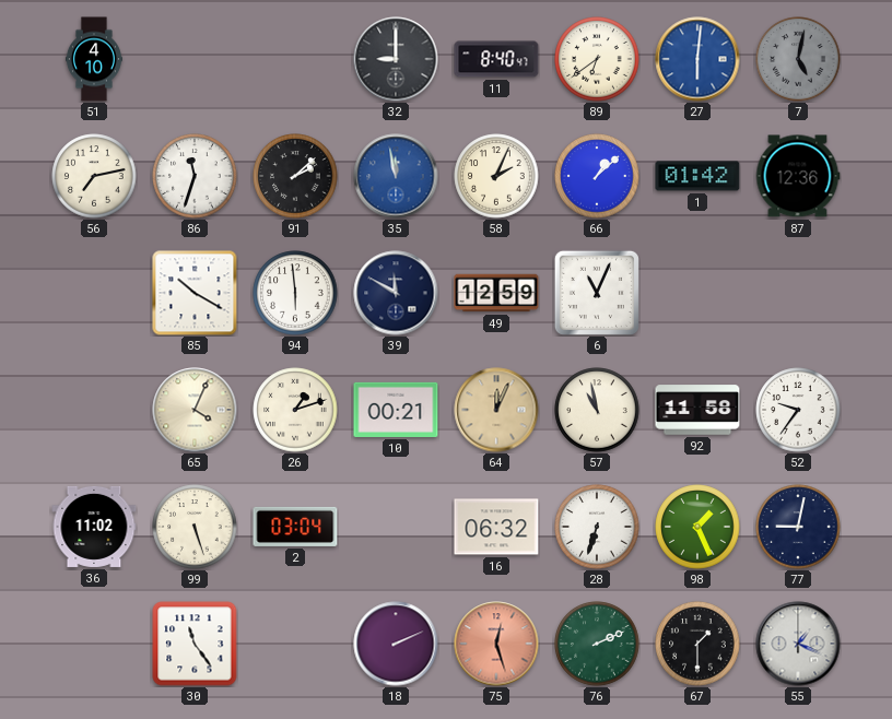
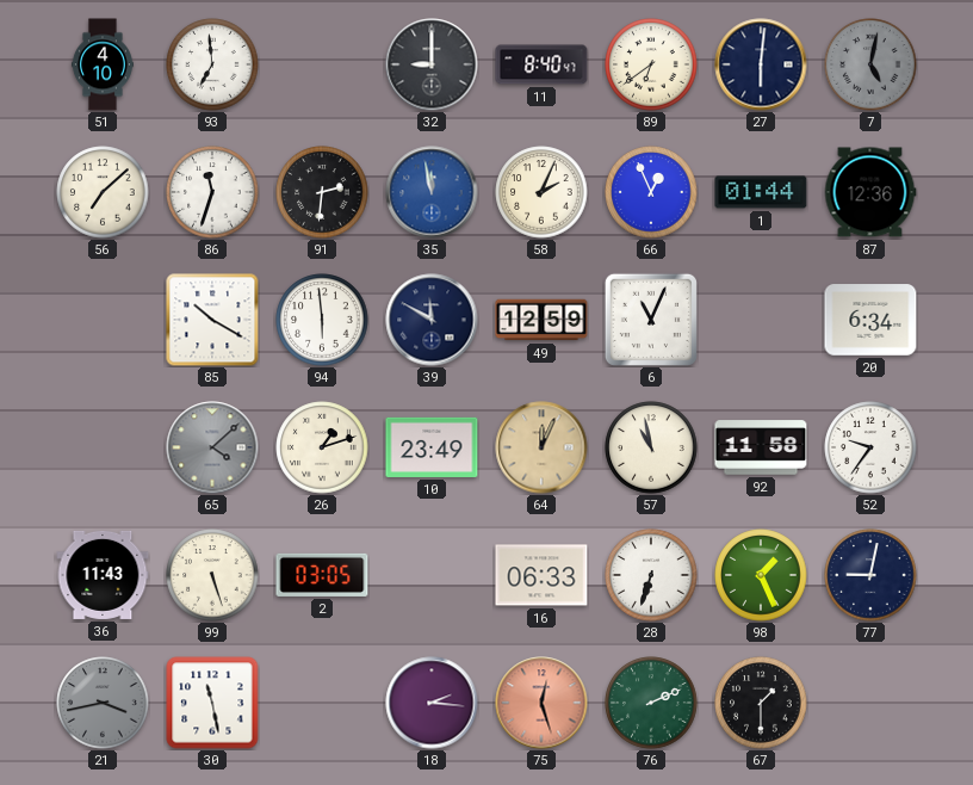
93: none -> 6:59 (212, 64)
27 dial: blue -> navy (761, 64)
56: 7:13 -> 7:08 (103, 192)
91: 2:08 -> 2:31 (322, 192)
66: 1:08 -> 12:56 (651, 192)
1: 01:42 -> 01:44 (761, 192)
20: none -> 6:34 (870, 320)
65: 4:04 -> 4:08 (212, 447)
65 dial: cream -> grey (212, 447)
10: 00:21 -> 23:49 (432, 447)
36: 11:02 -> 11:43 (103, 575)
2: 03:04 -> 03:05 (322, 575)
16: 06:32 -> 06:33 (541, 575)
21: none -> 3:43 (103, 703)
30: 11:24 -> 11:28 (212, 703)
18: 2:11 -> 2:16 (432, 703)
55: 1:19 -> none (798, 644)
